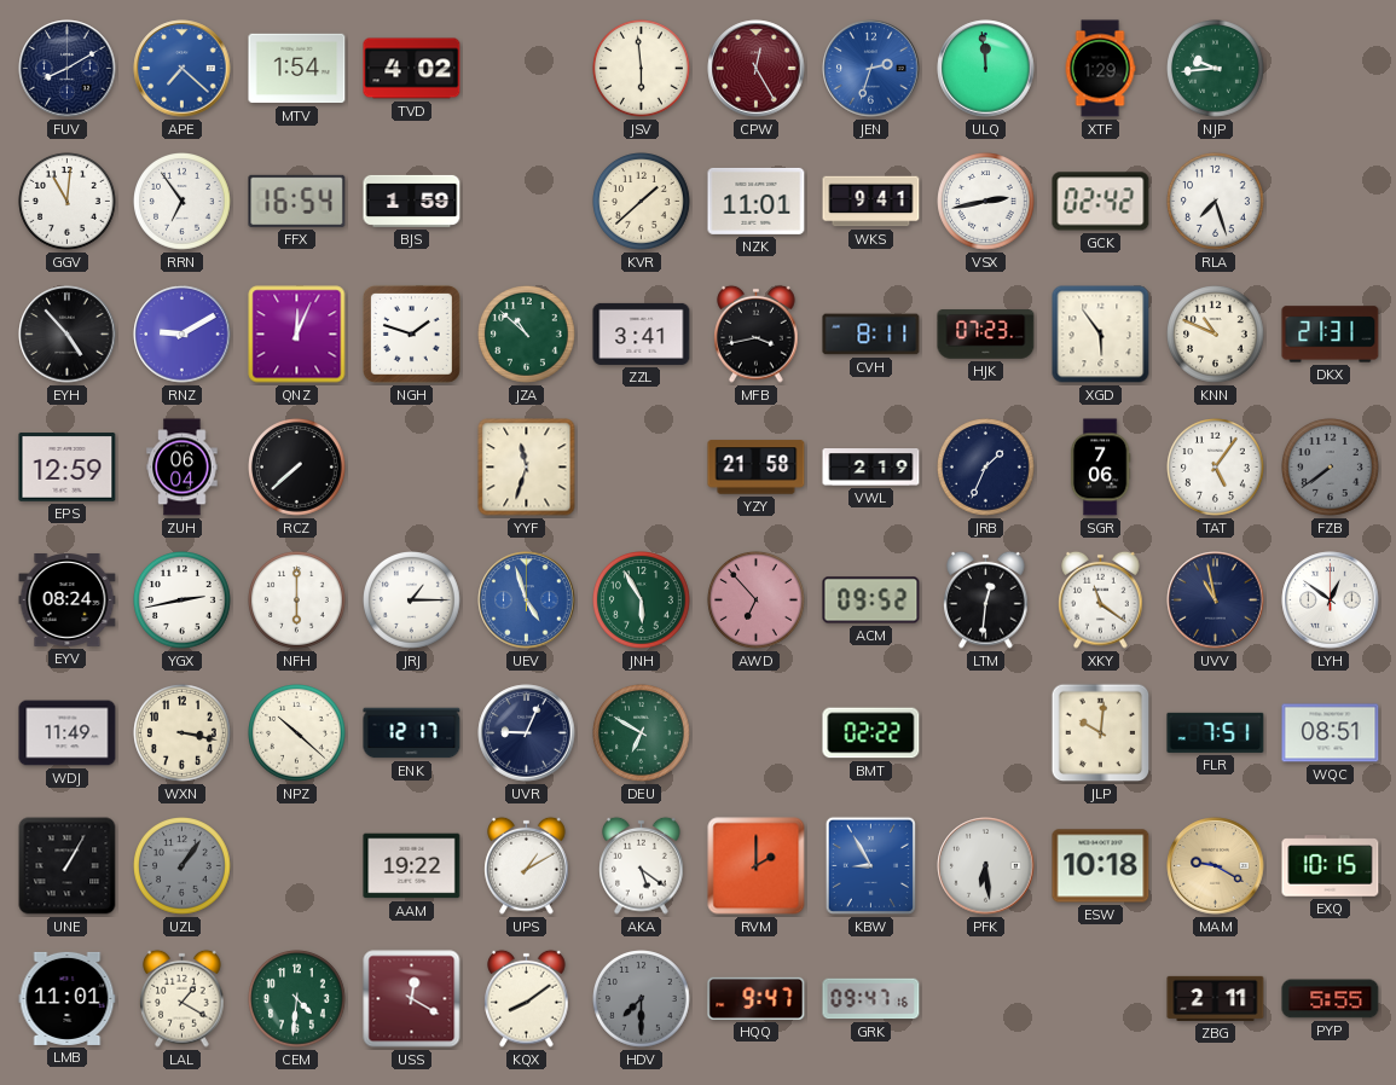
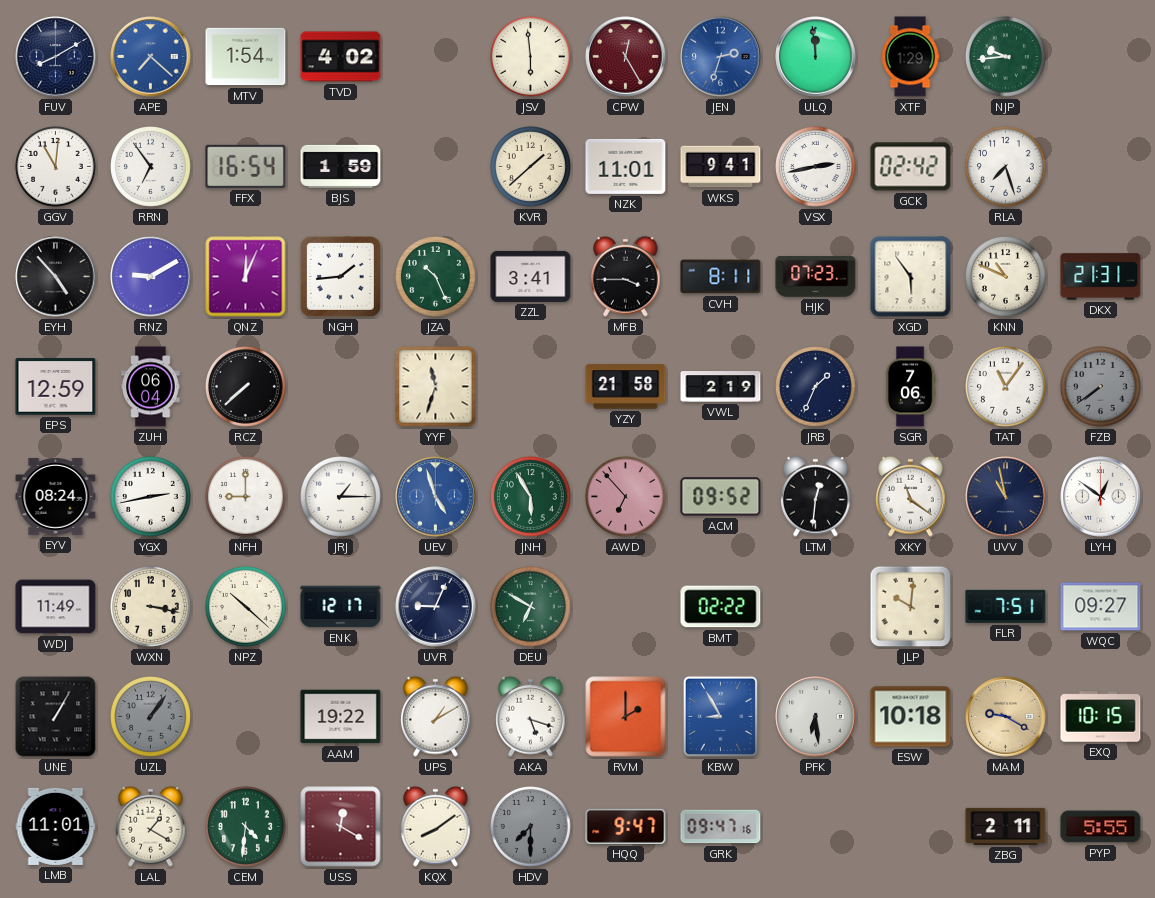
NGH: 1:48 -> 1:44 (340, 276)
JZA: 10:52 -> 10:26 (436, 277)
MFB: 3:43 -> 3:45 (626, 276)
TAT: 5:06 -> 11:06 (1006, 387)
NFH: 6:00 -> 9:00 (246, 497)
WQC: 08:51 -> 09:27 (1101, 607)
AKA: 5:21 -> 5:18 (531, 716)
